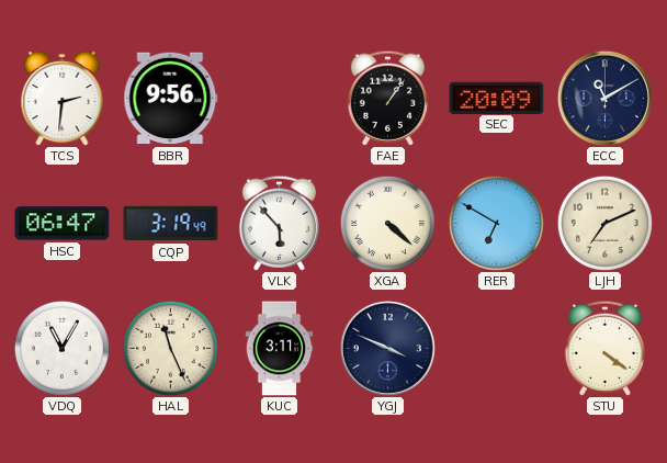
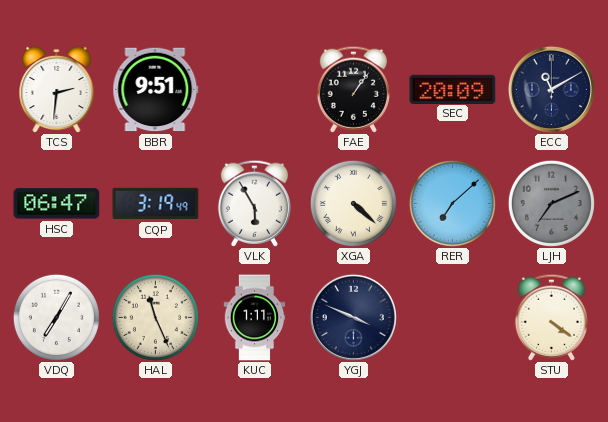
BBR: 9:56 -> 9:51 (156, 90)
VLK: 5:53 -> 5:55 (254, 203)
RER: 6:50 -> 7:08 (452, 203)
LJH dial: cream -> grey (551, 203)
VDQ: 11:05 -> 7:05 (56, 317)
KUC: 3:11 -> 1:11 (255, 318)
